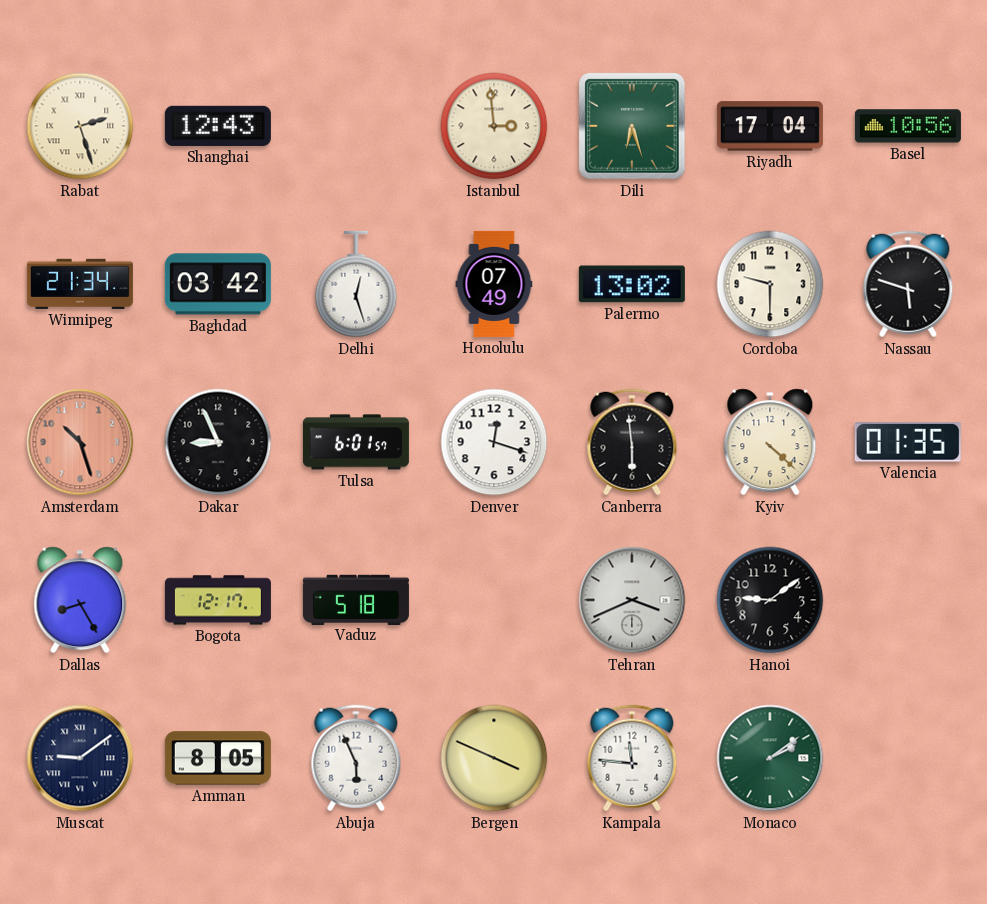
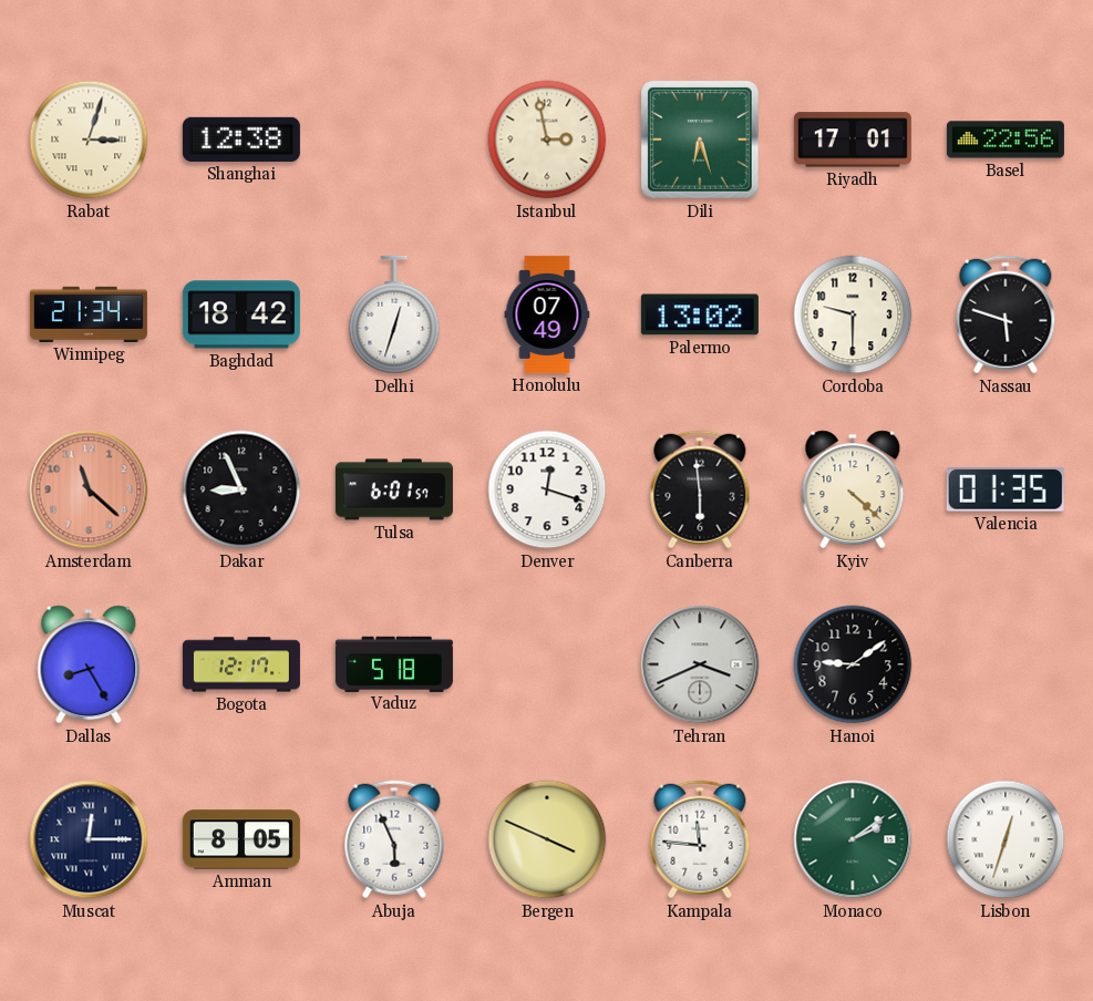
Rabat: 2:27 -> 3:03 (89, 140)
Shanghai: 12:43 -> 12:38 (241, 140)
Istanbul: 2:59 -> 2:58 (547, 140)
Riyadh: 17:04 -> 17:01 (853, 140)
Basel: 10:56 -> 22:56 (1006, 140)
Baghdad: 03:42 -> 18:42 (241, 314)
Delhi: 12:27 -> 12:33 (394, 314)
Amsterdam: 10:27 -> 11:22 (89, 489)
Muscat: 9:09 -> 12:15 (89, 839)
Lisbon: none -> 12:33 (1006, 839)
